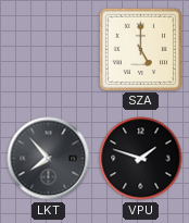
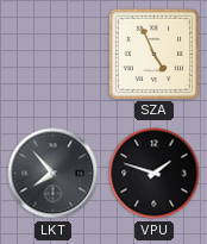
SZA: 5:00 -> 4:56 (153, 54)
